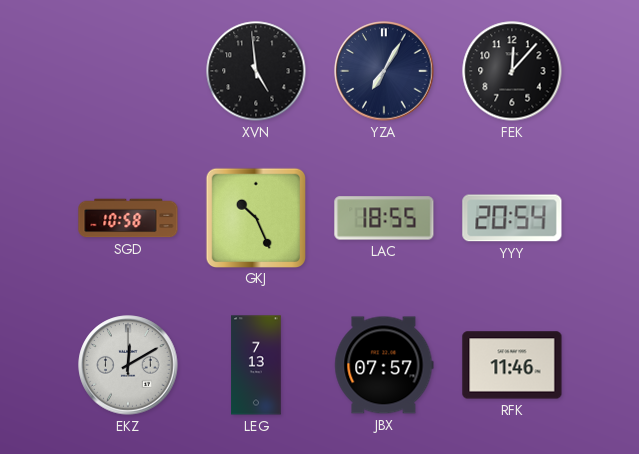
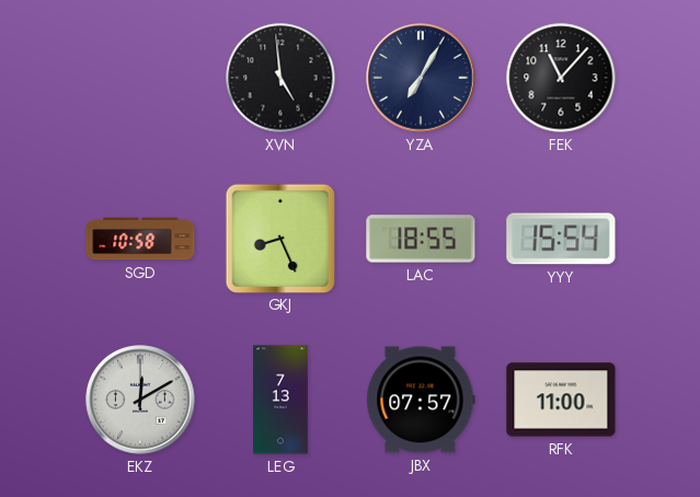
FEK: 12:07 -> 11:07 (561, 78)
GKJ: 10:26 -> 8:26 (279, 238)
YYY: 20:54 -> 15:54 (561, 239)
RFK: 11:46 -> 11:00 (561, 400)
